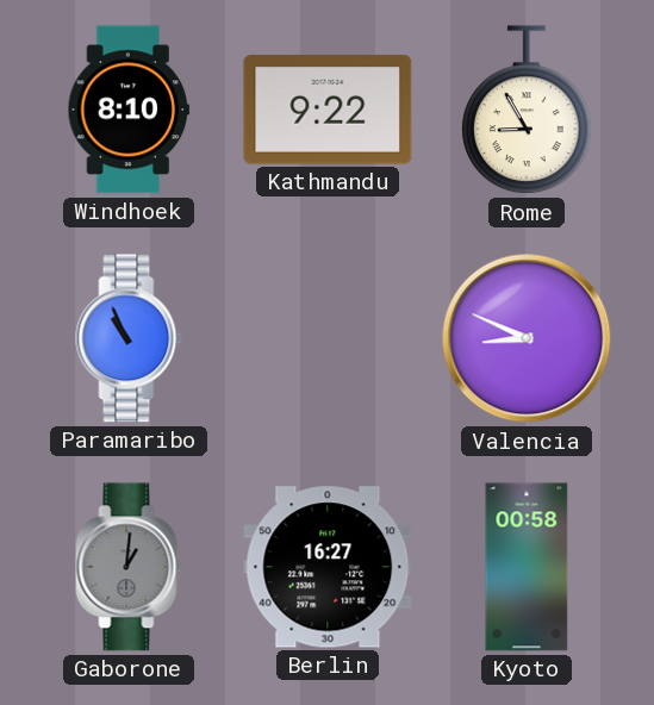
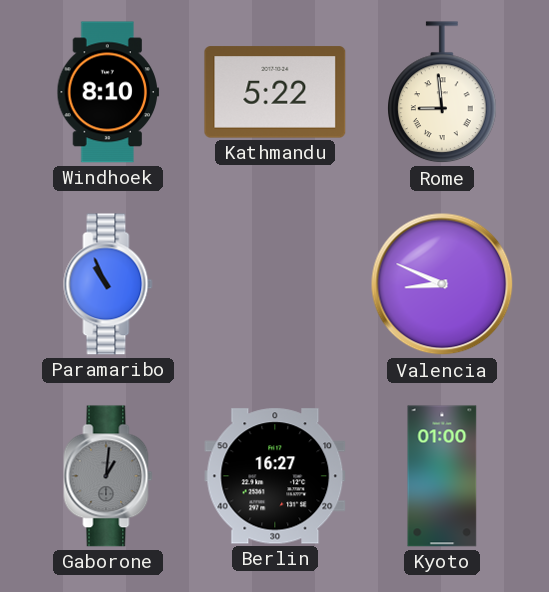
Kathmandu: 9:22 -> 5:22 (275, 92)
Rome: 8:55 -> 8:59 (443, 93)
Kyoto: 00:58 -> 01:00 (442, 476)
